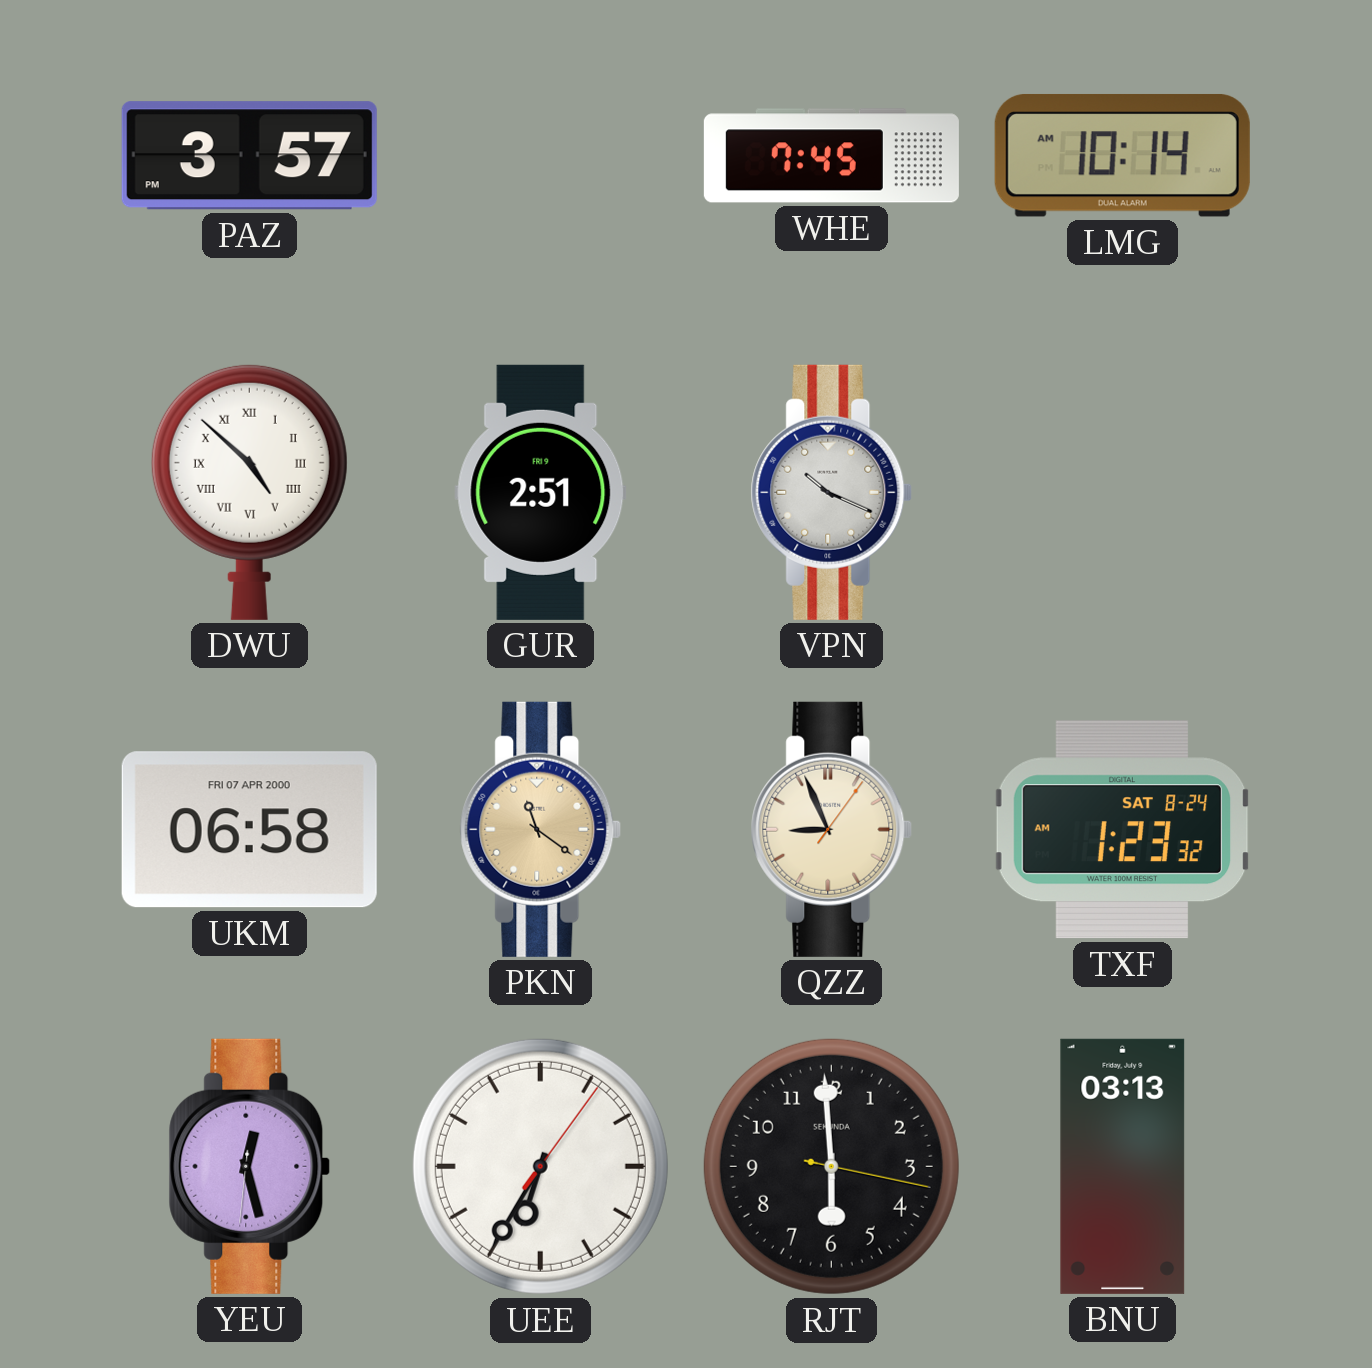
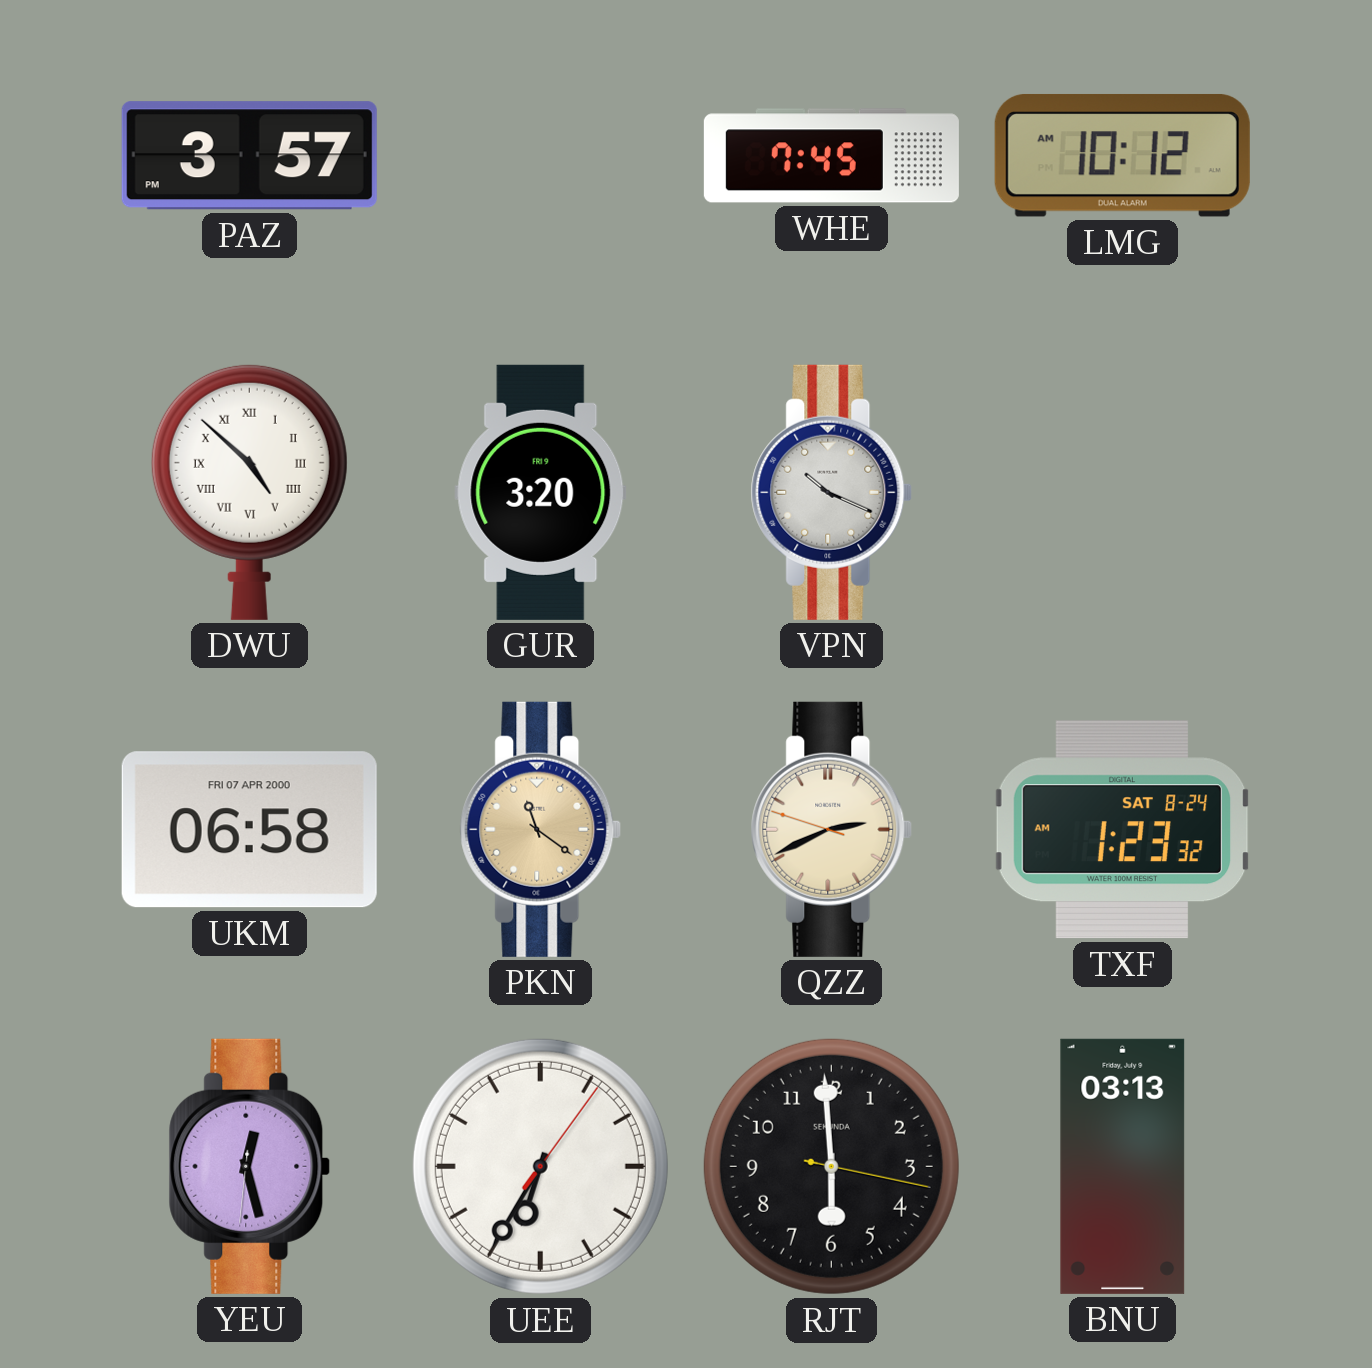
LMG: 10:14 -> 10:12 (1122, 155)
GUR: 2:51 -> 3:20 (541, 492)
QZZ: 8:56 -> 2:40 (832, 829)
